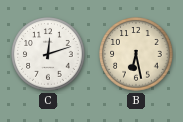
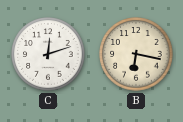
B: 6:28 -> 6:17 (136, 54)
